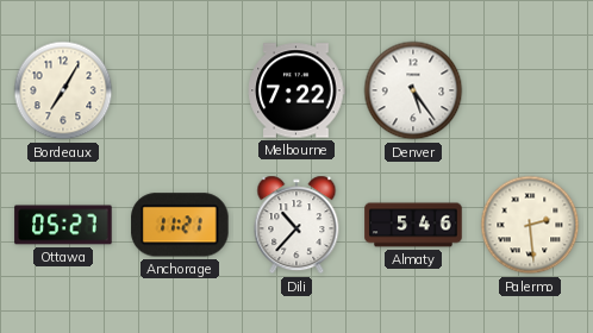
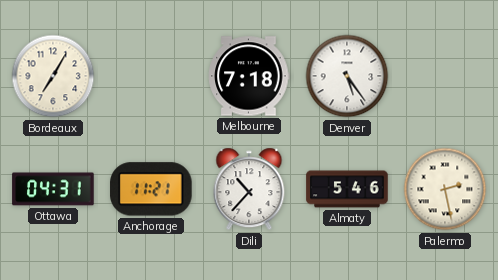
Melbourne: 7:22 -> 7:18 (249, 76)
Ottawa: 05:27 -> 04:31 (53, 189)
Palermo: 2:29 -> 2:28 (445, 189)
